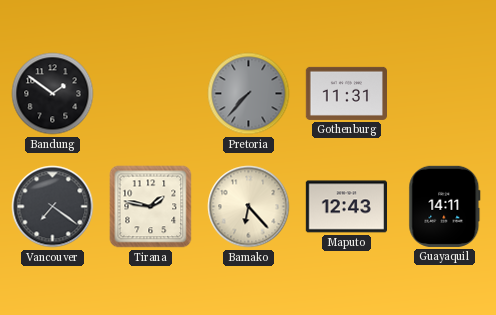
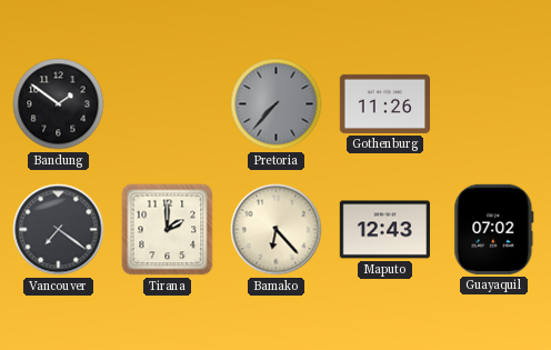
Gothenburg: 11:31 -> 11:26 (384, 103)
Tirana: 1:47 -> 2:00 (168, 230)
Guayaquil: 14:11 -> 07:02 (494, 229)
